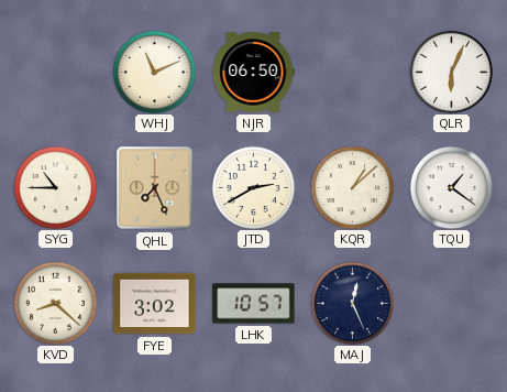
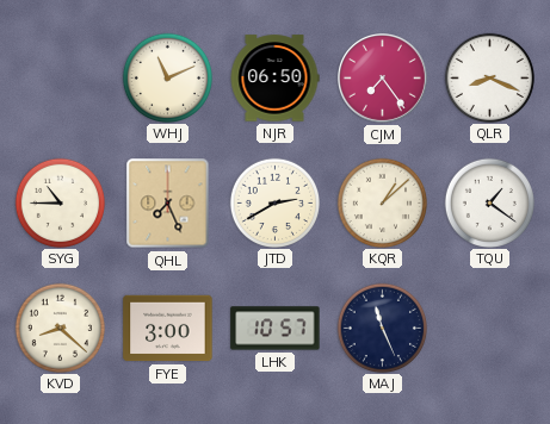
CJM: none -> 7:24 (383, 79)
QLR: 6:04 -> 8:19 (489, 77)
FYE: 3:02 -> 3:00 (168, 329)
MAJ: 12:26 -> 11:26 (382, 328)
